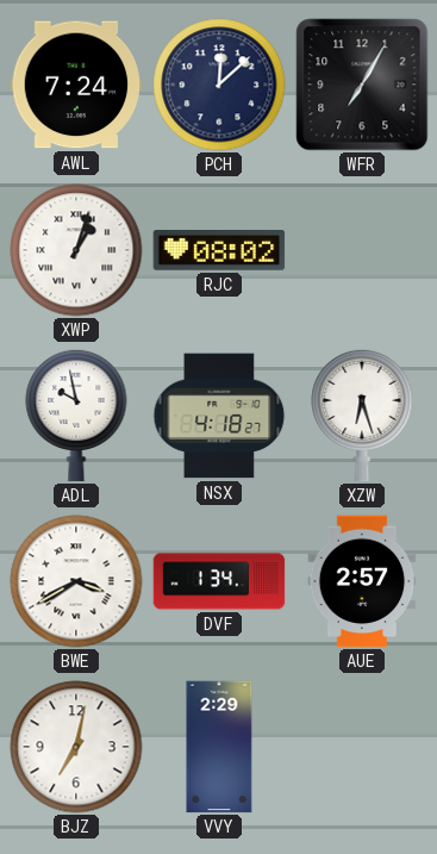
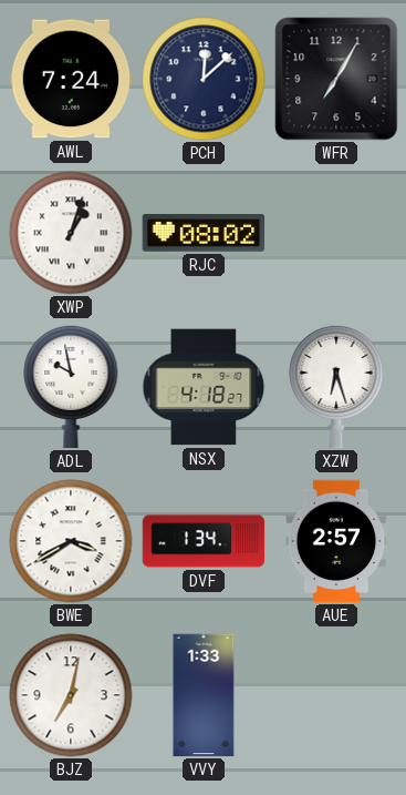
VVY: 2:29 -> 1:33 (204, 695)
